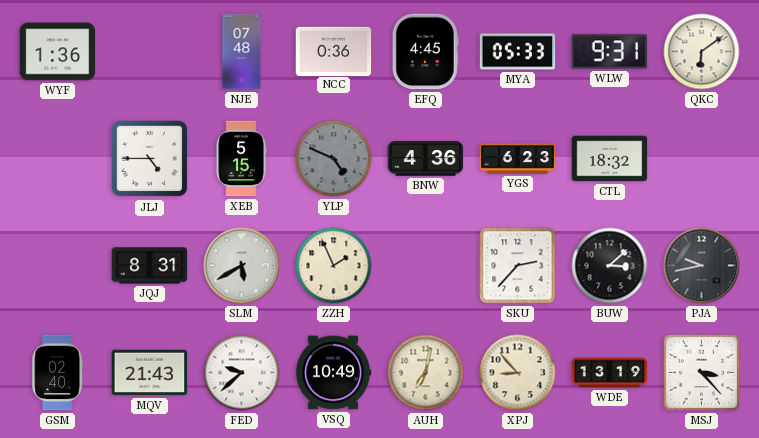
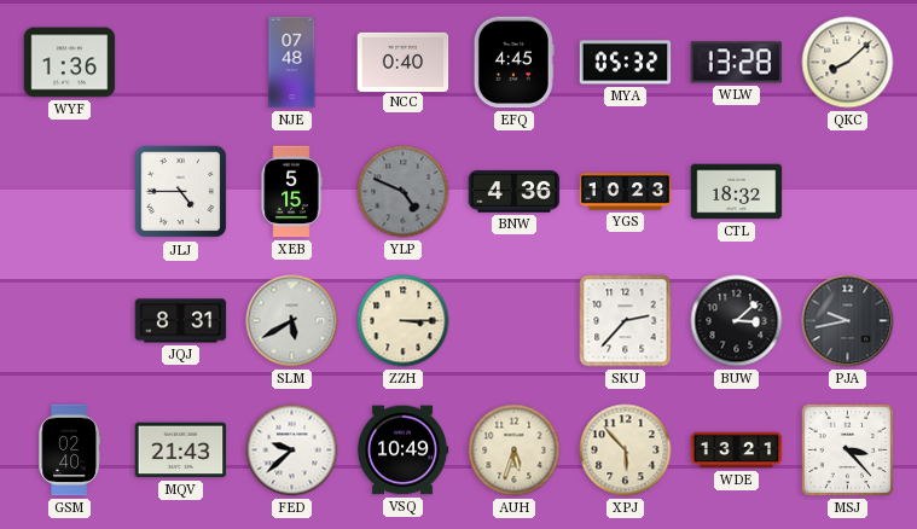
NCC: 0:36 -> 0:40 (404, 62)
MYA: 05:33 -> 05:32 (626, 63)
WLW: 9:31 -> 13:28 (737, 63)
QKC: 6:09 -> 8:08 (848, 63)
YGS: 6:23 -> 10:23 (626, 192)
ZZH: 1:56 -> 3:15 (404, 321)
AUH: 7:02 -> 5:33 (515, 450)
XPJ: 8:53 -> 5:53 (626, 450)
WDE: 13:19 -> 13:21 (737, 450)
